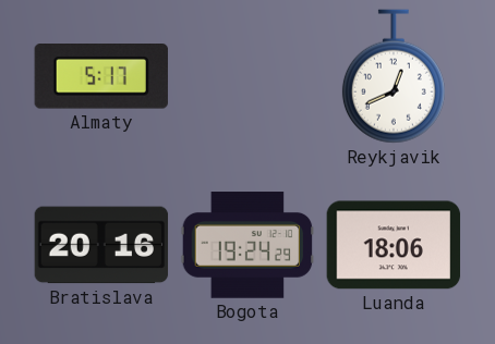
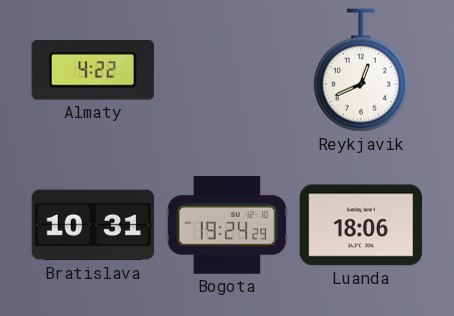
Almaty: 5:17 -> 4:22 (93, 71)
Bratislava: 20:16 -> 10:31 (93, 225)
